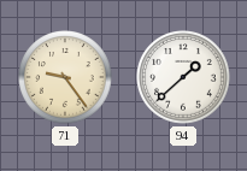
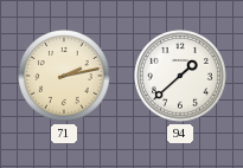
71: 9:24 -> 2:13 (64, 76)
